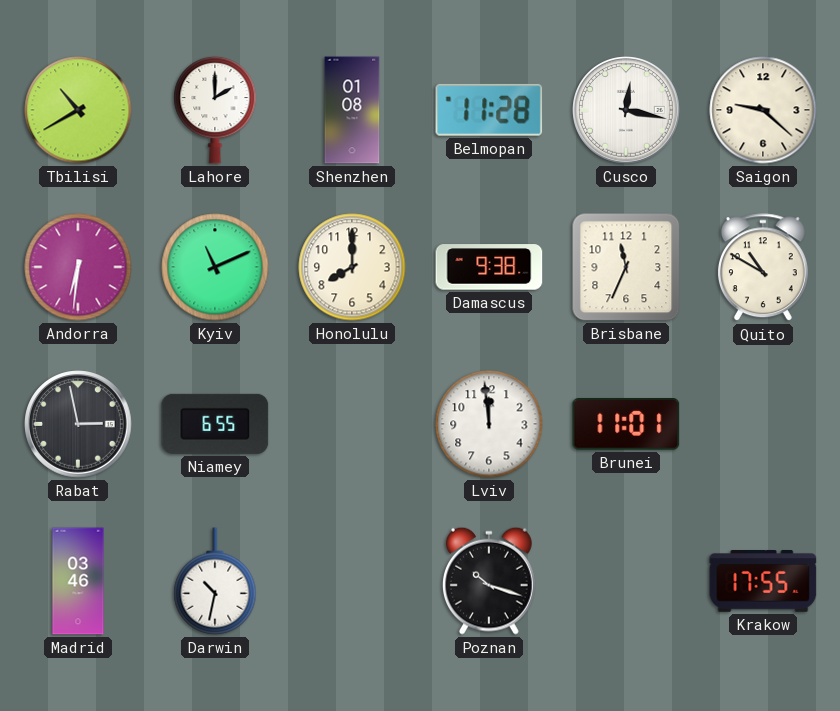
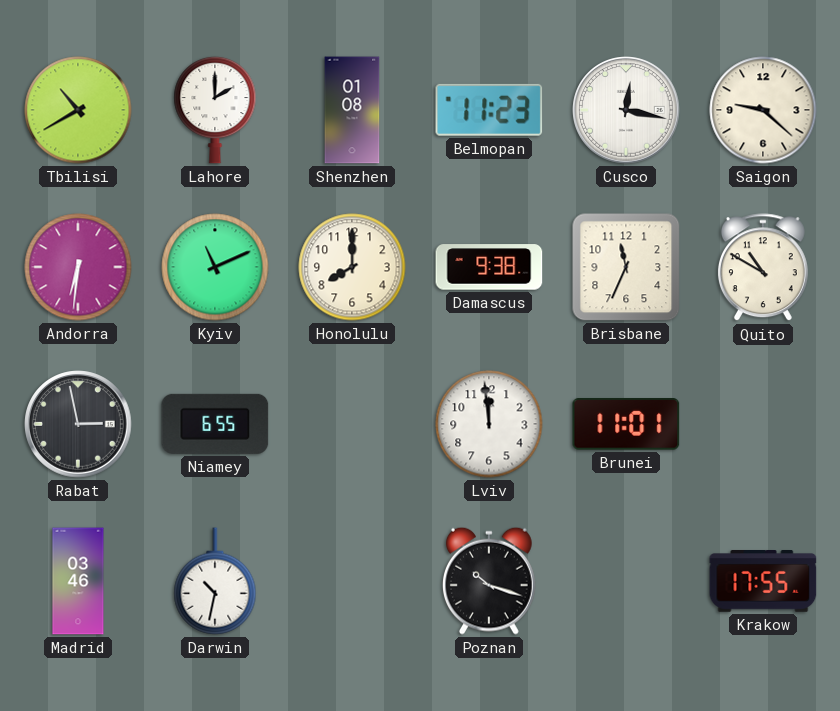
Belmopan: 11:28 -> 11:23 (489, 110)
